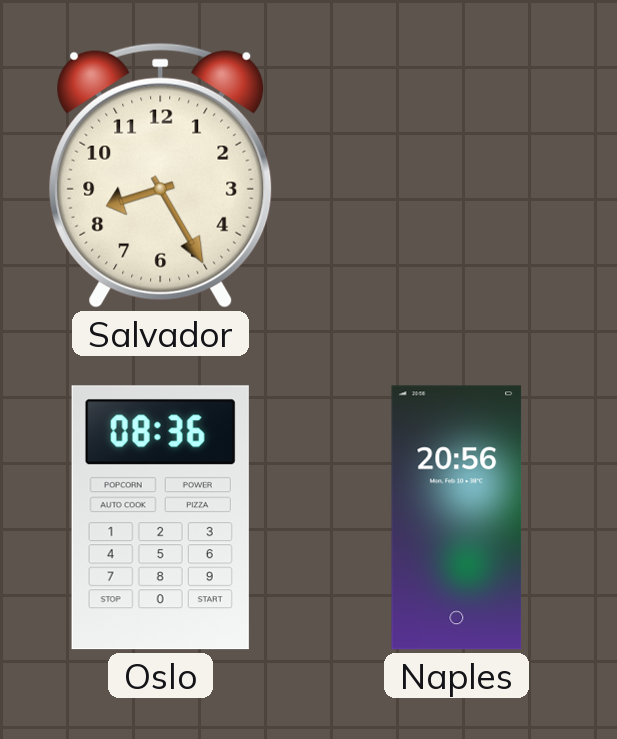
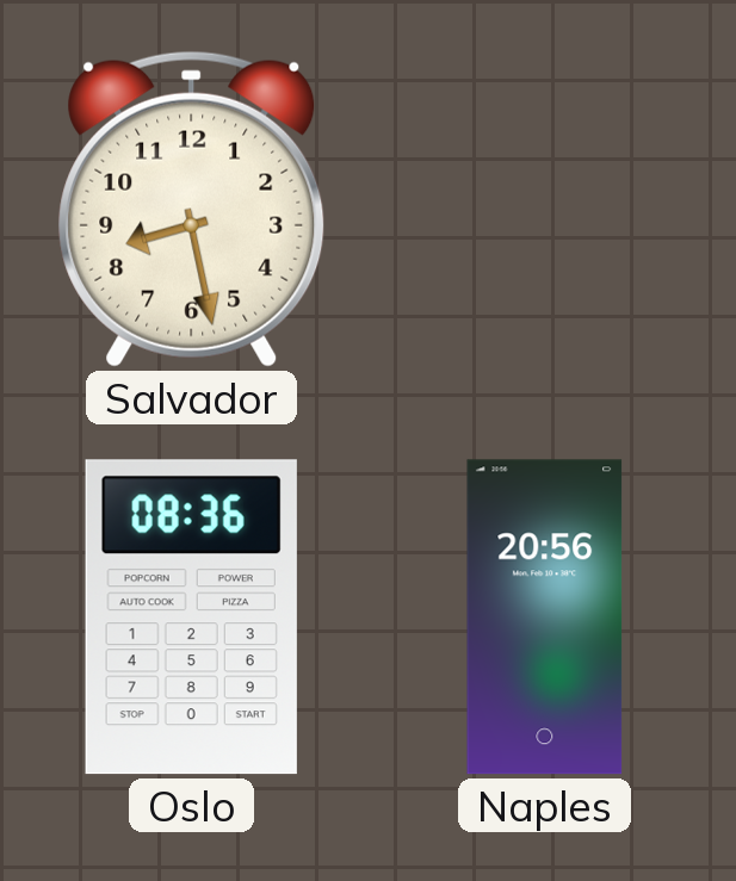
Salvador: 8:25 -> 8:28 (192, 209)
